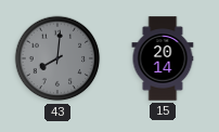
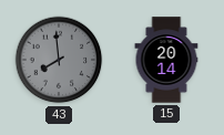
43: 8:01 -> 7:59 (59, 60)
